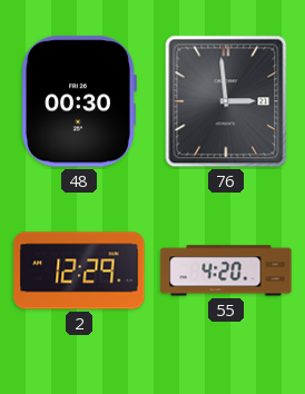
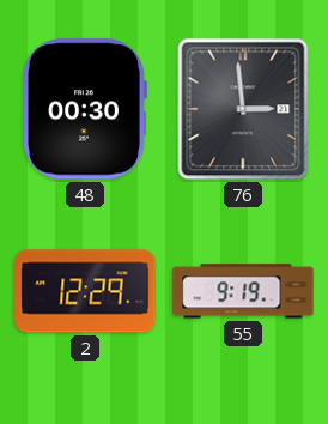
55: 4:20 -> 9:19 (243, 291)
